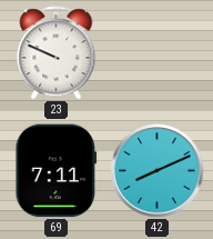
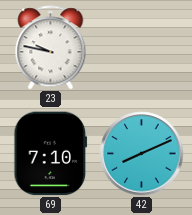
23: 9:49 -> 9:47 (51, 48)
69: 7:11 -> 7:10 (51, 154)
